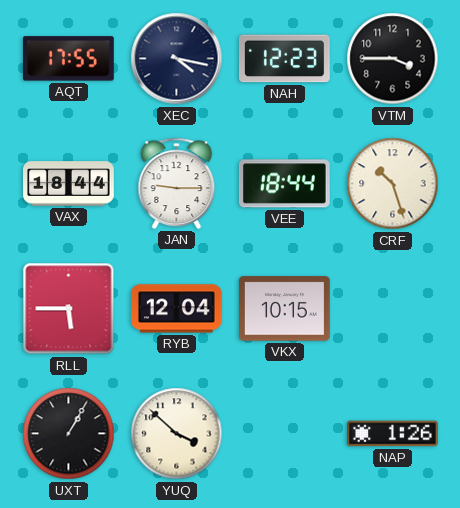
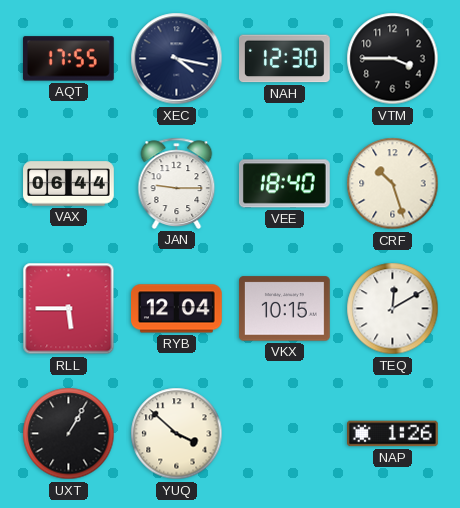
NAH: 12:23 -> 12:30 (285, 59)
VAX: 18:44 -> 06:44 (69, 184)
VEE: 18:44 -> 18:40 (284, 184)
TEQ: none -> 12:10 (393, 309)
